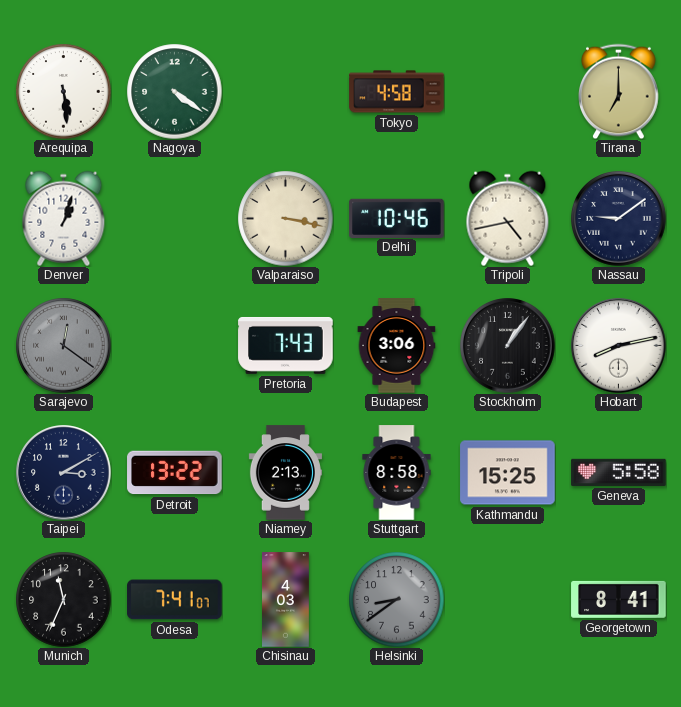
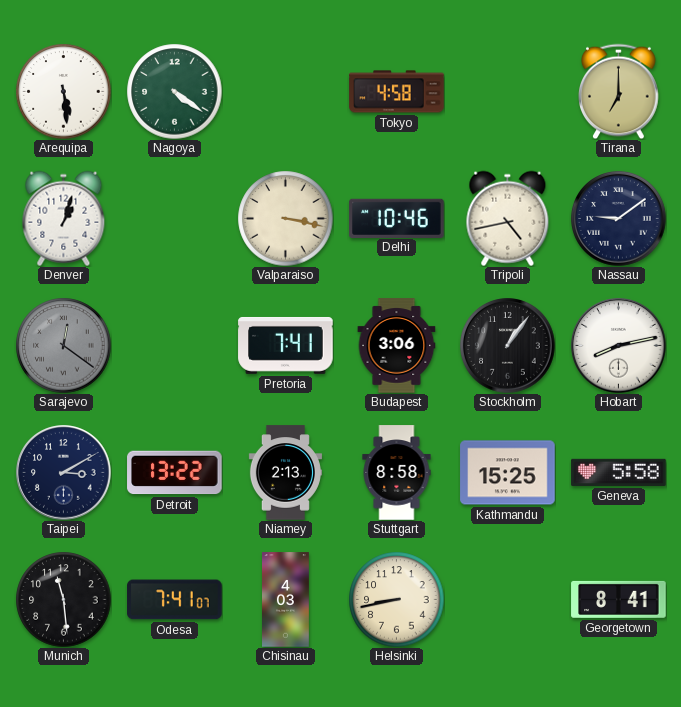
Pretoria: 7:43 -> 7:41 (286, 345)
Munich: 11:34 -> 11:29 (63, 599)
Helsinki: 8:39 -> 8:43 (396, 599)
Helsinki dial: grey -> cream (396, 599)
